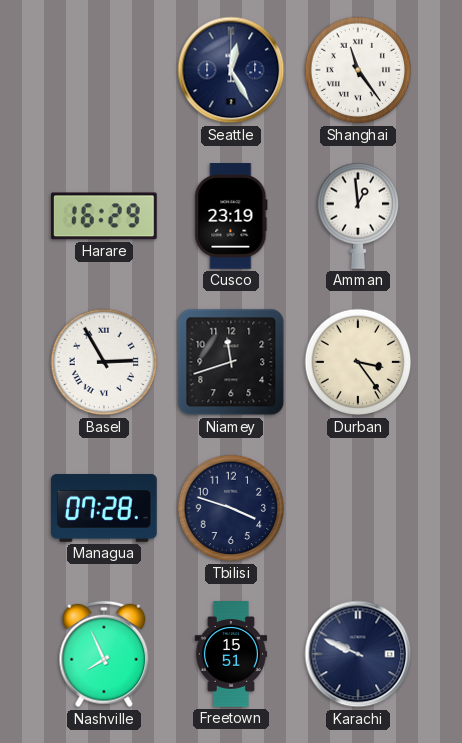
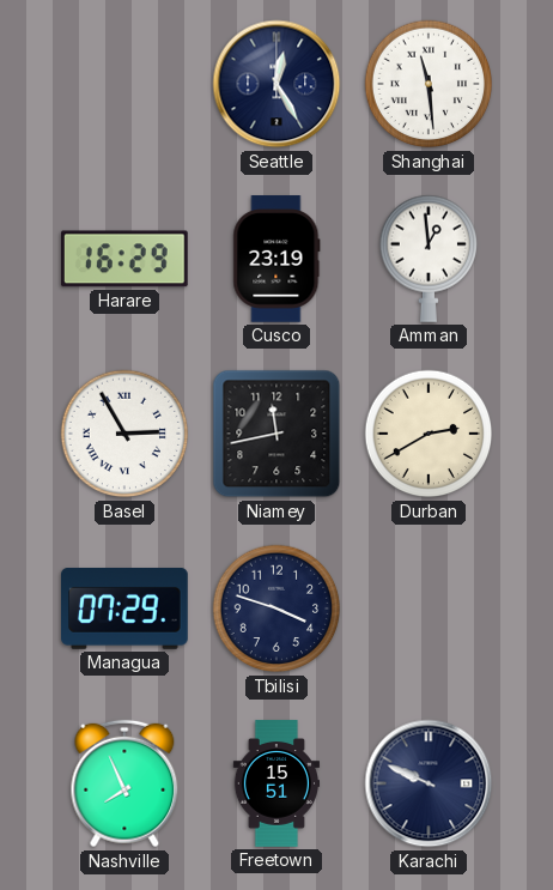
Shanghai: 11:24 -> 11:29 (429, 84)
Niamey: 11:42 -> 11:43 (276, 434)
Durban: 3:24 -> 2:40 (429, 434)
Managua: 07:28 -> 07:29 (126, 610)
